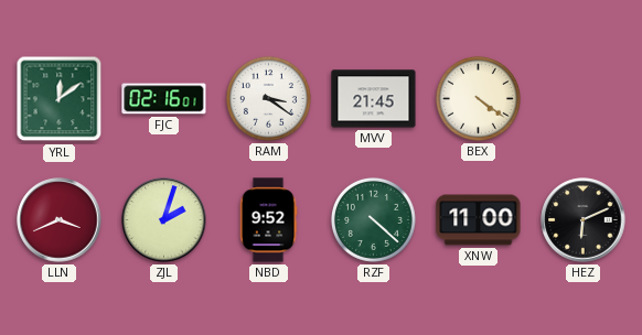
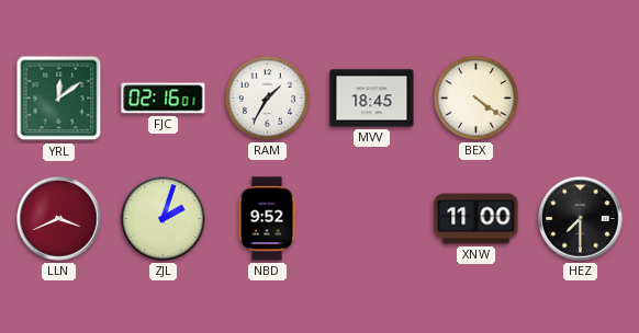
RAM: 3:21 -> 1:35 (267, 97)
MVV: 21:45 -> 18:45 (372, 99)
RZF: 4:22 -> none (373, 219)
HEZ: 6:11 -> 7:30 (581, 219)
